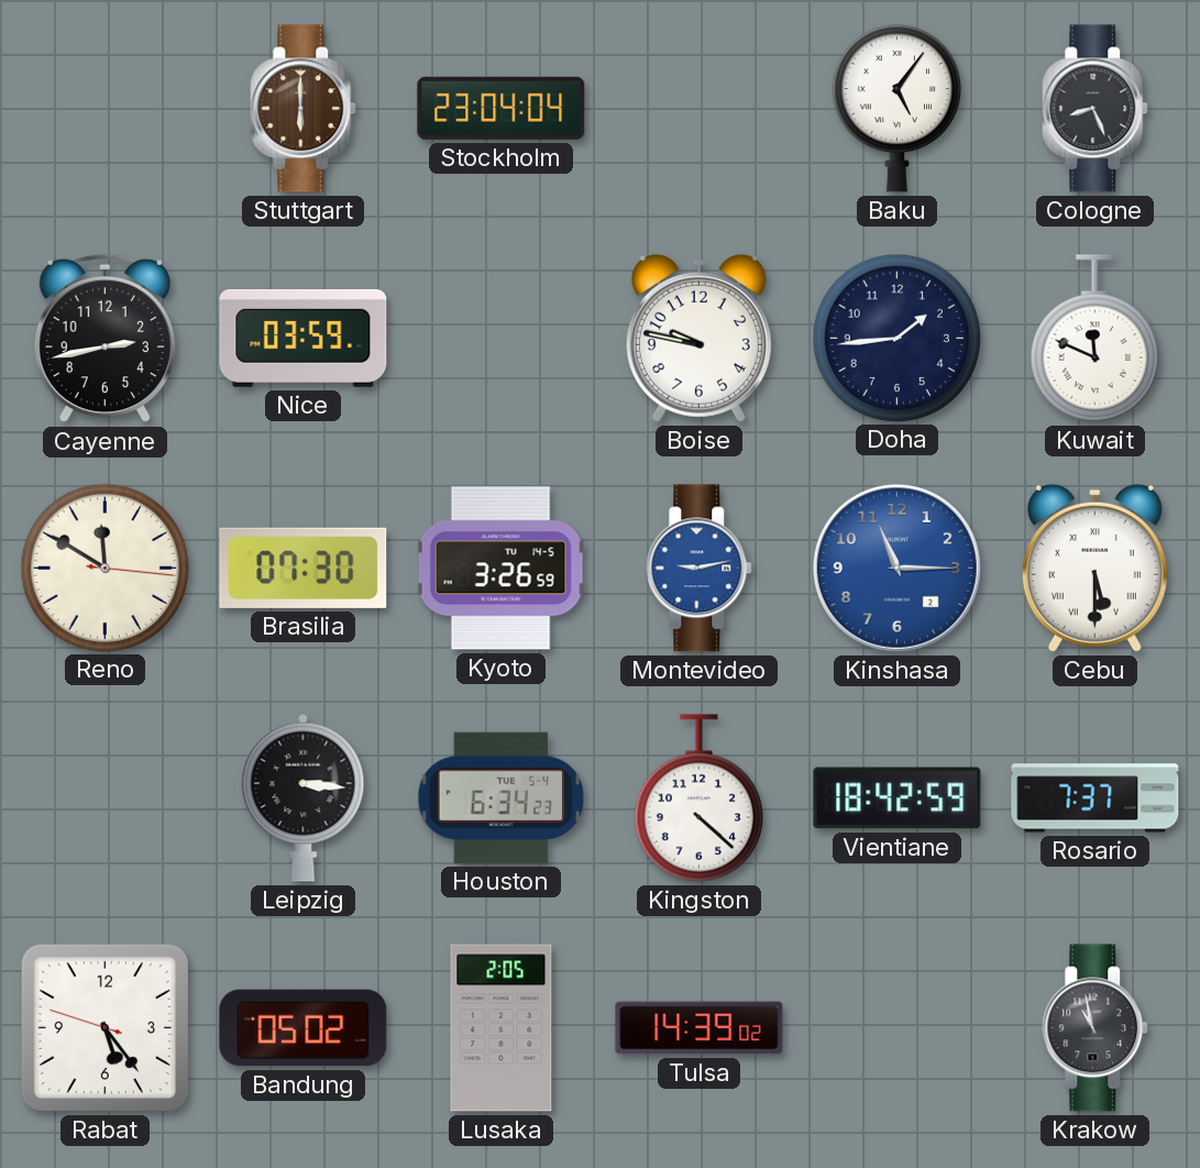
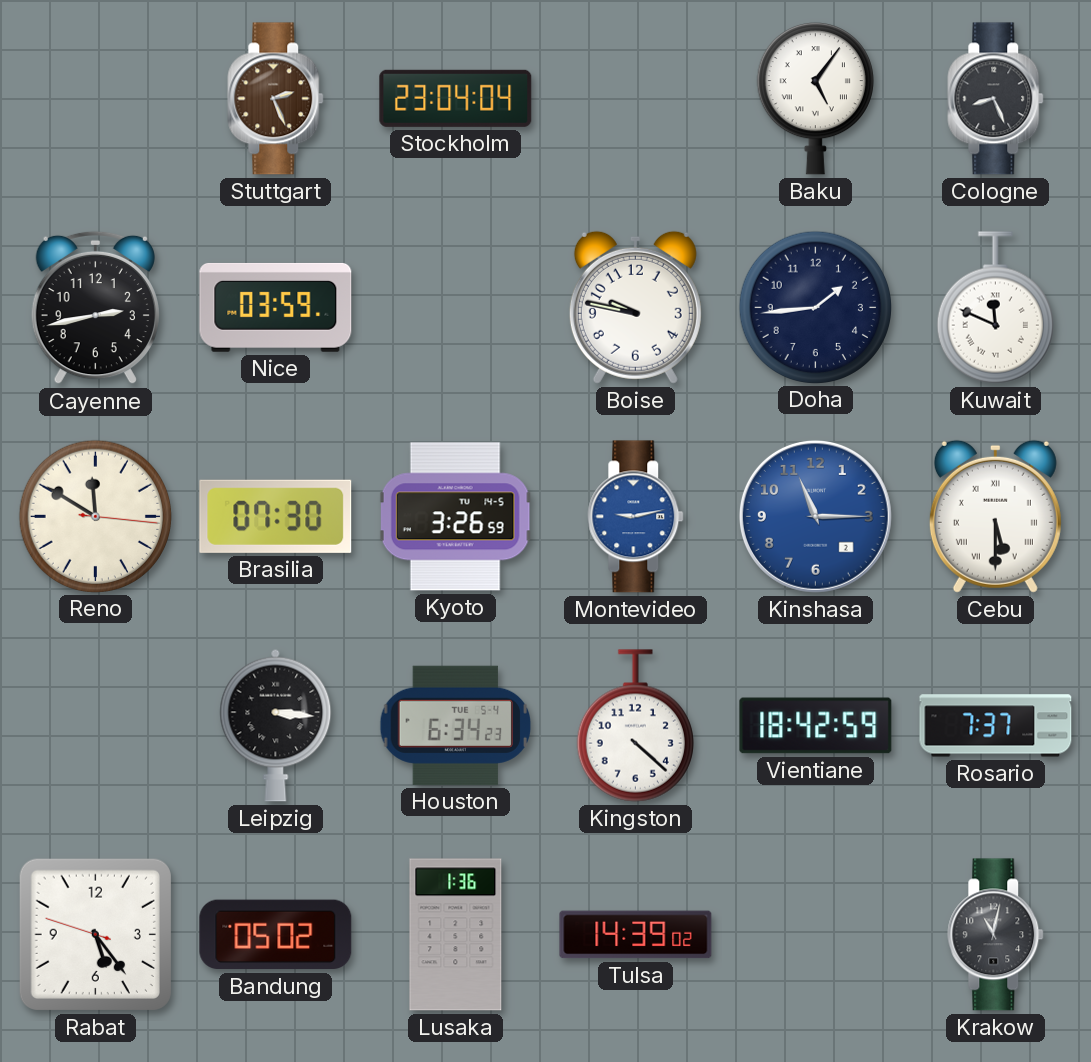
Stuttgart: 6:00 -> 2:26 (276, 99)
Lusaka: 2:05 -> 1:36 (456, 935)
Krakow: 10:58 -> 11:02 (996, 935)
